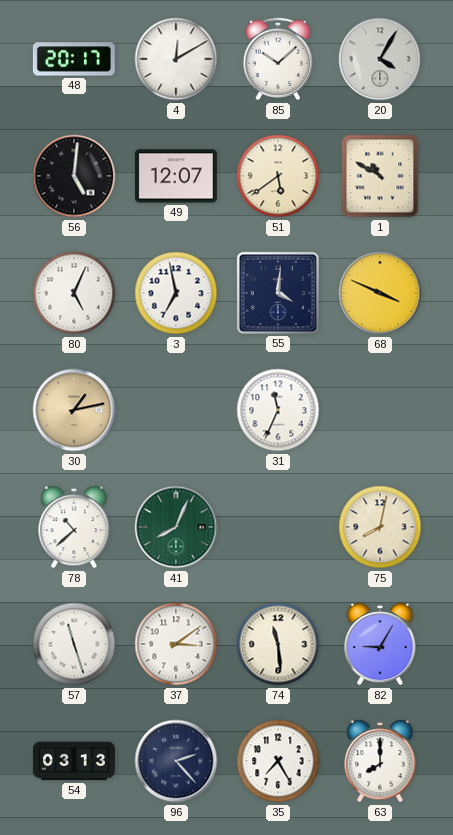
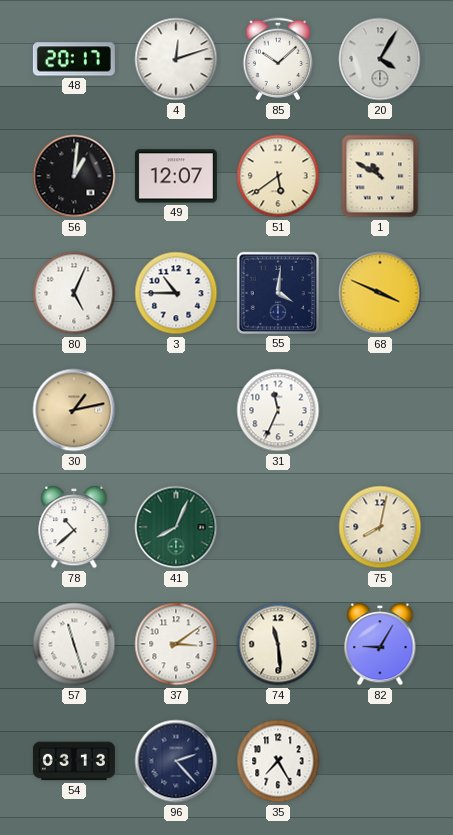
4: 12:10 -> 12:12 (176, 59)
56: 5:01 -> 1:01 (74, 176)
3: 6:58 -> 10:45 (176, 293)
63: 8:00 -> none (380, 761)
